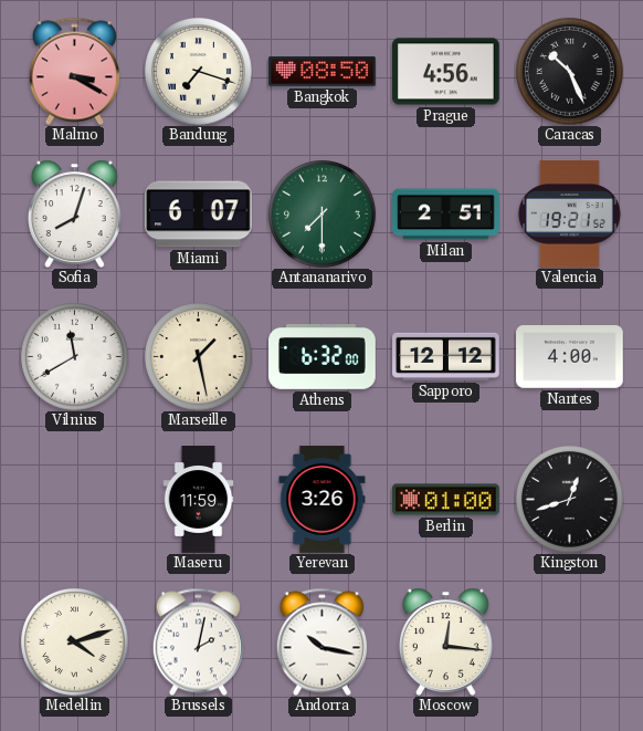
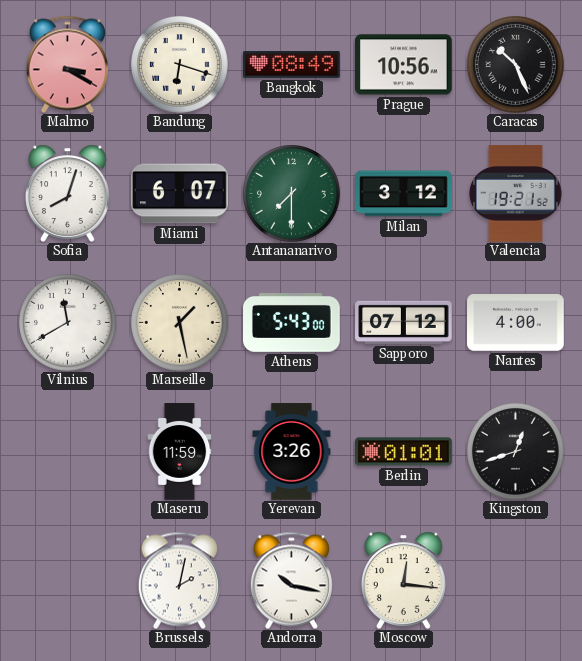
Bandung: 7:18 -> 6:18 (180, 65)
Bangkok: 08:50 -> 08:49 (292, 65)
Prague: 4:56 -> 10:56 (404, 65)
Milan: 2:51 -> 3:12 (404, 194)
Athens: 6:32 -> 5:43 (292, 323)
Sapporo: 12:12 -> 07:12 (404, 322)
Berlin: 01:00 -> 01:01 (404, 452)
Medellin: 4:12 -> none (75, 643)
